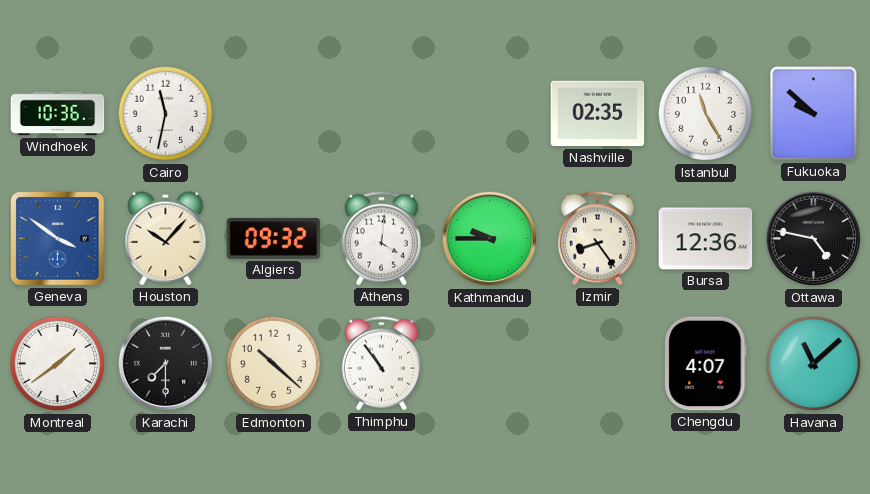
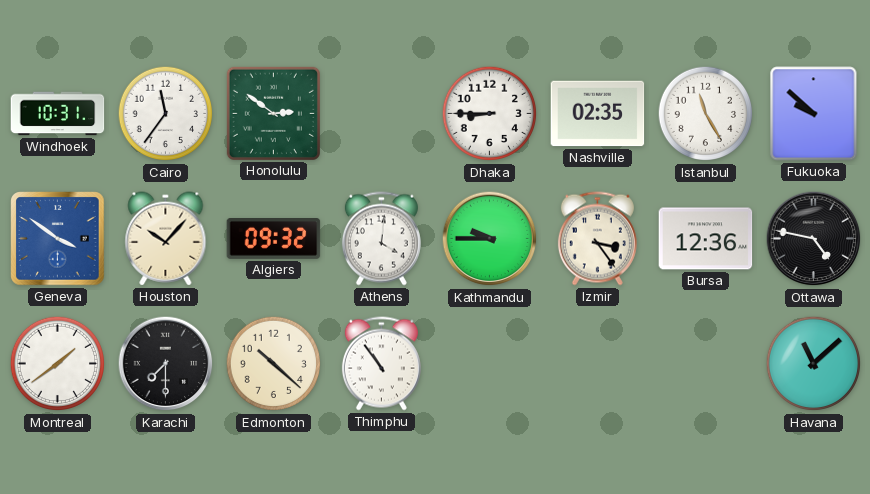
Windhoek: 10:36 -> 10:31 (58, 114)
Cairo: 11:32 -> 11:36 (166, 114)
Honolulu: none -> 2:51 (273, 113)
Dhaka: none -> 8:45 (490, 114)
Izmir: 8:24 -> 3:24 (597, 239)
Chengdu: 4:07 -> none (706, 364)
